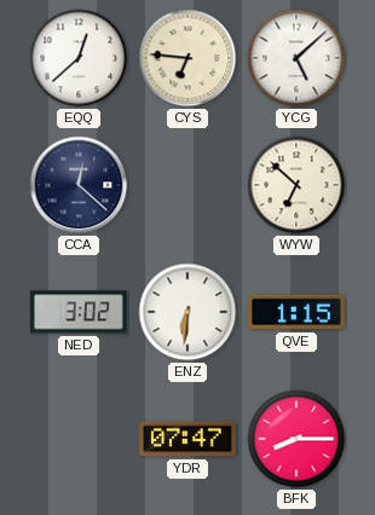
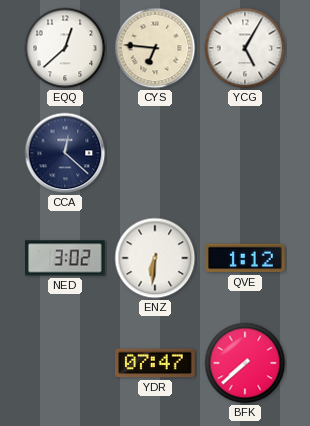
YCG: 5:08 -> 5:05 (245, 48)
WYW: 6:52 -> none (296, 185)
QVE: 1:15 -> 1:12 (246, 258)
BFK: 8:15 -> 7:38 (245, 363)
